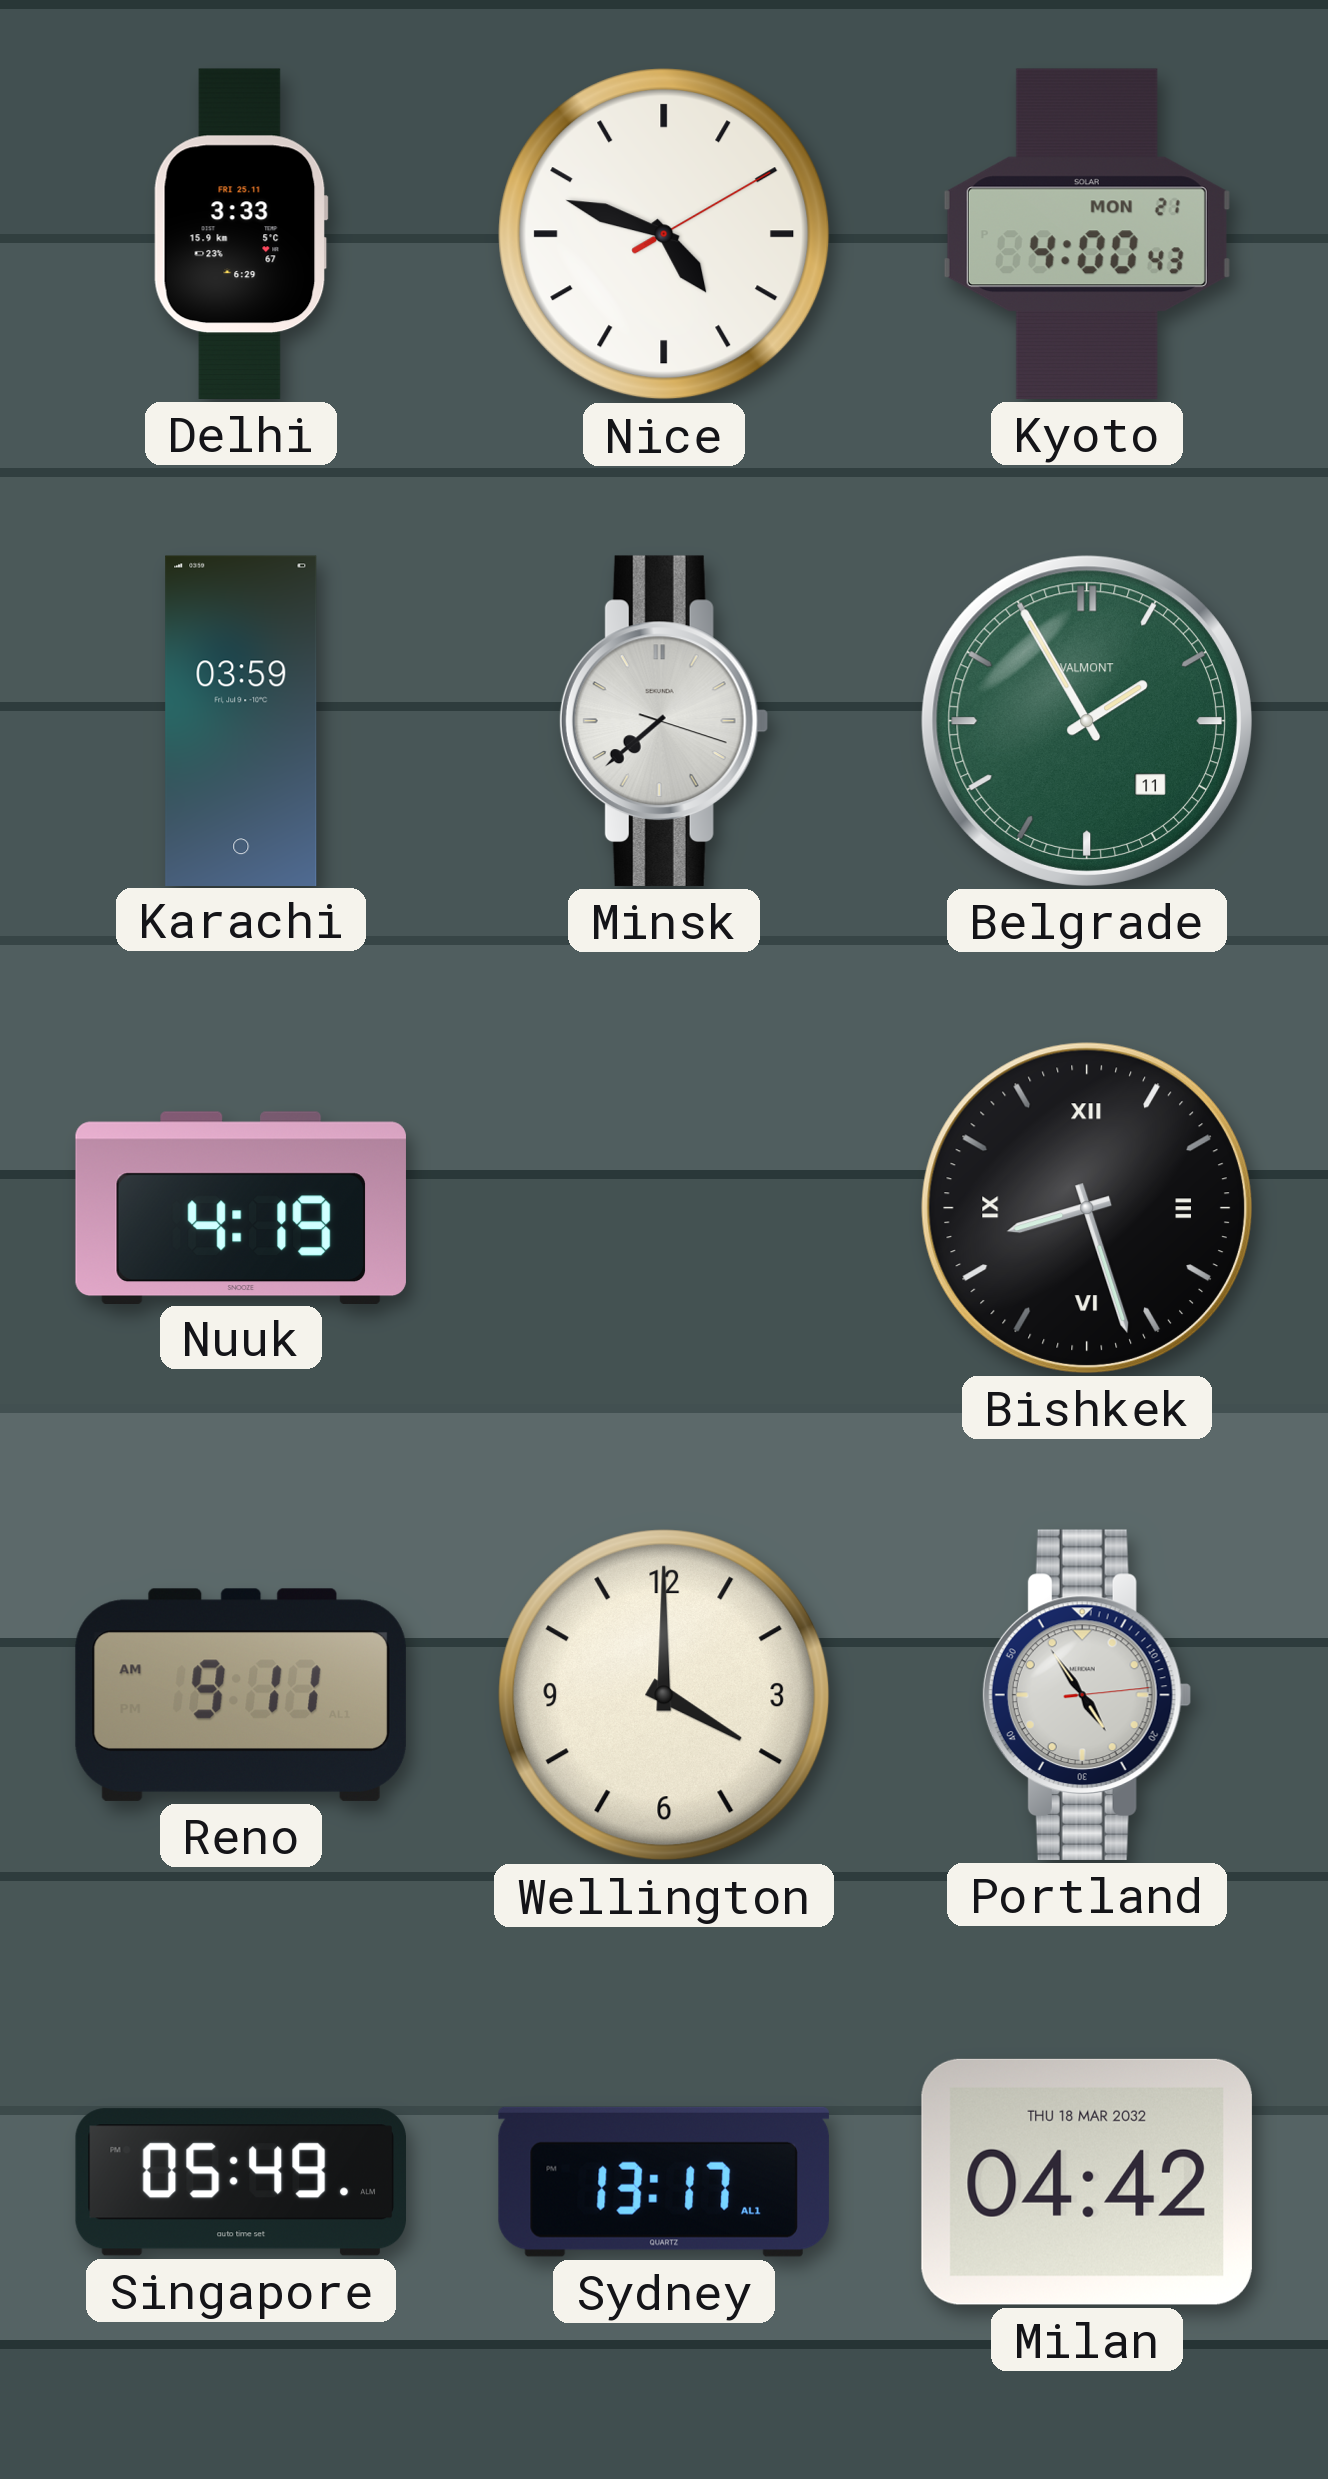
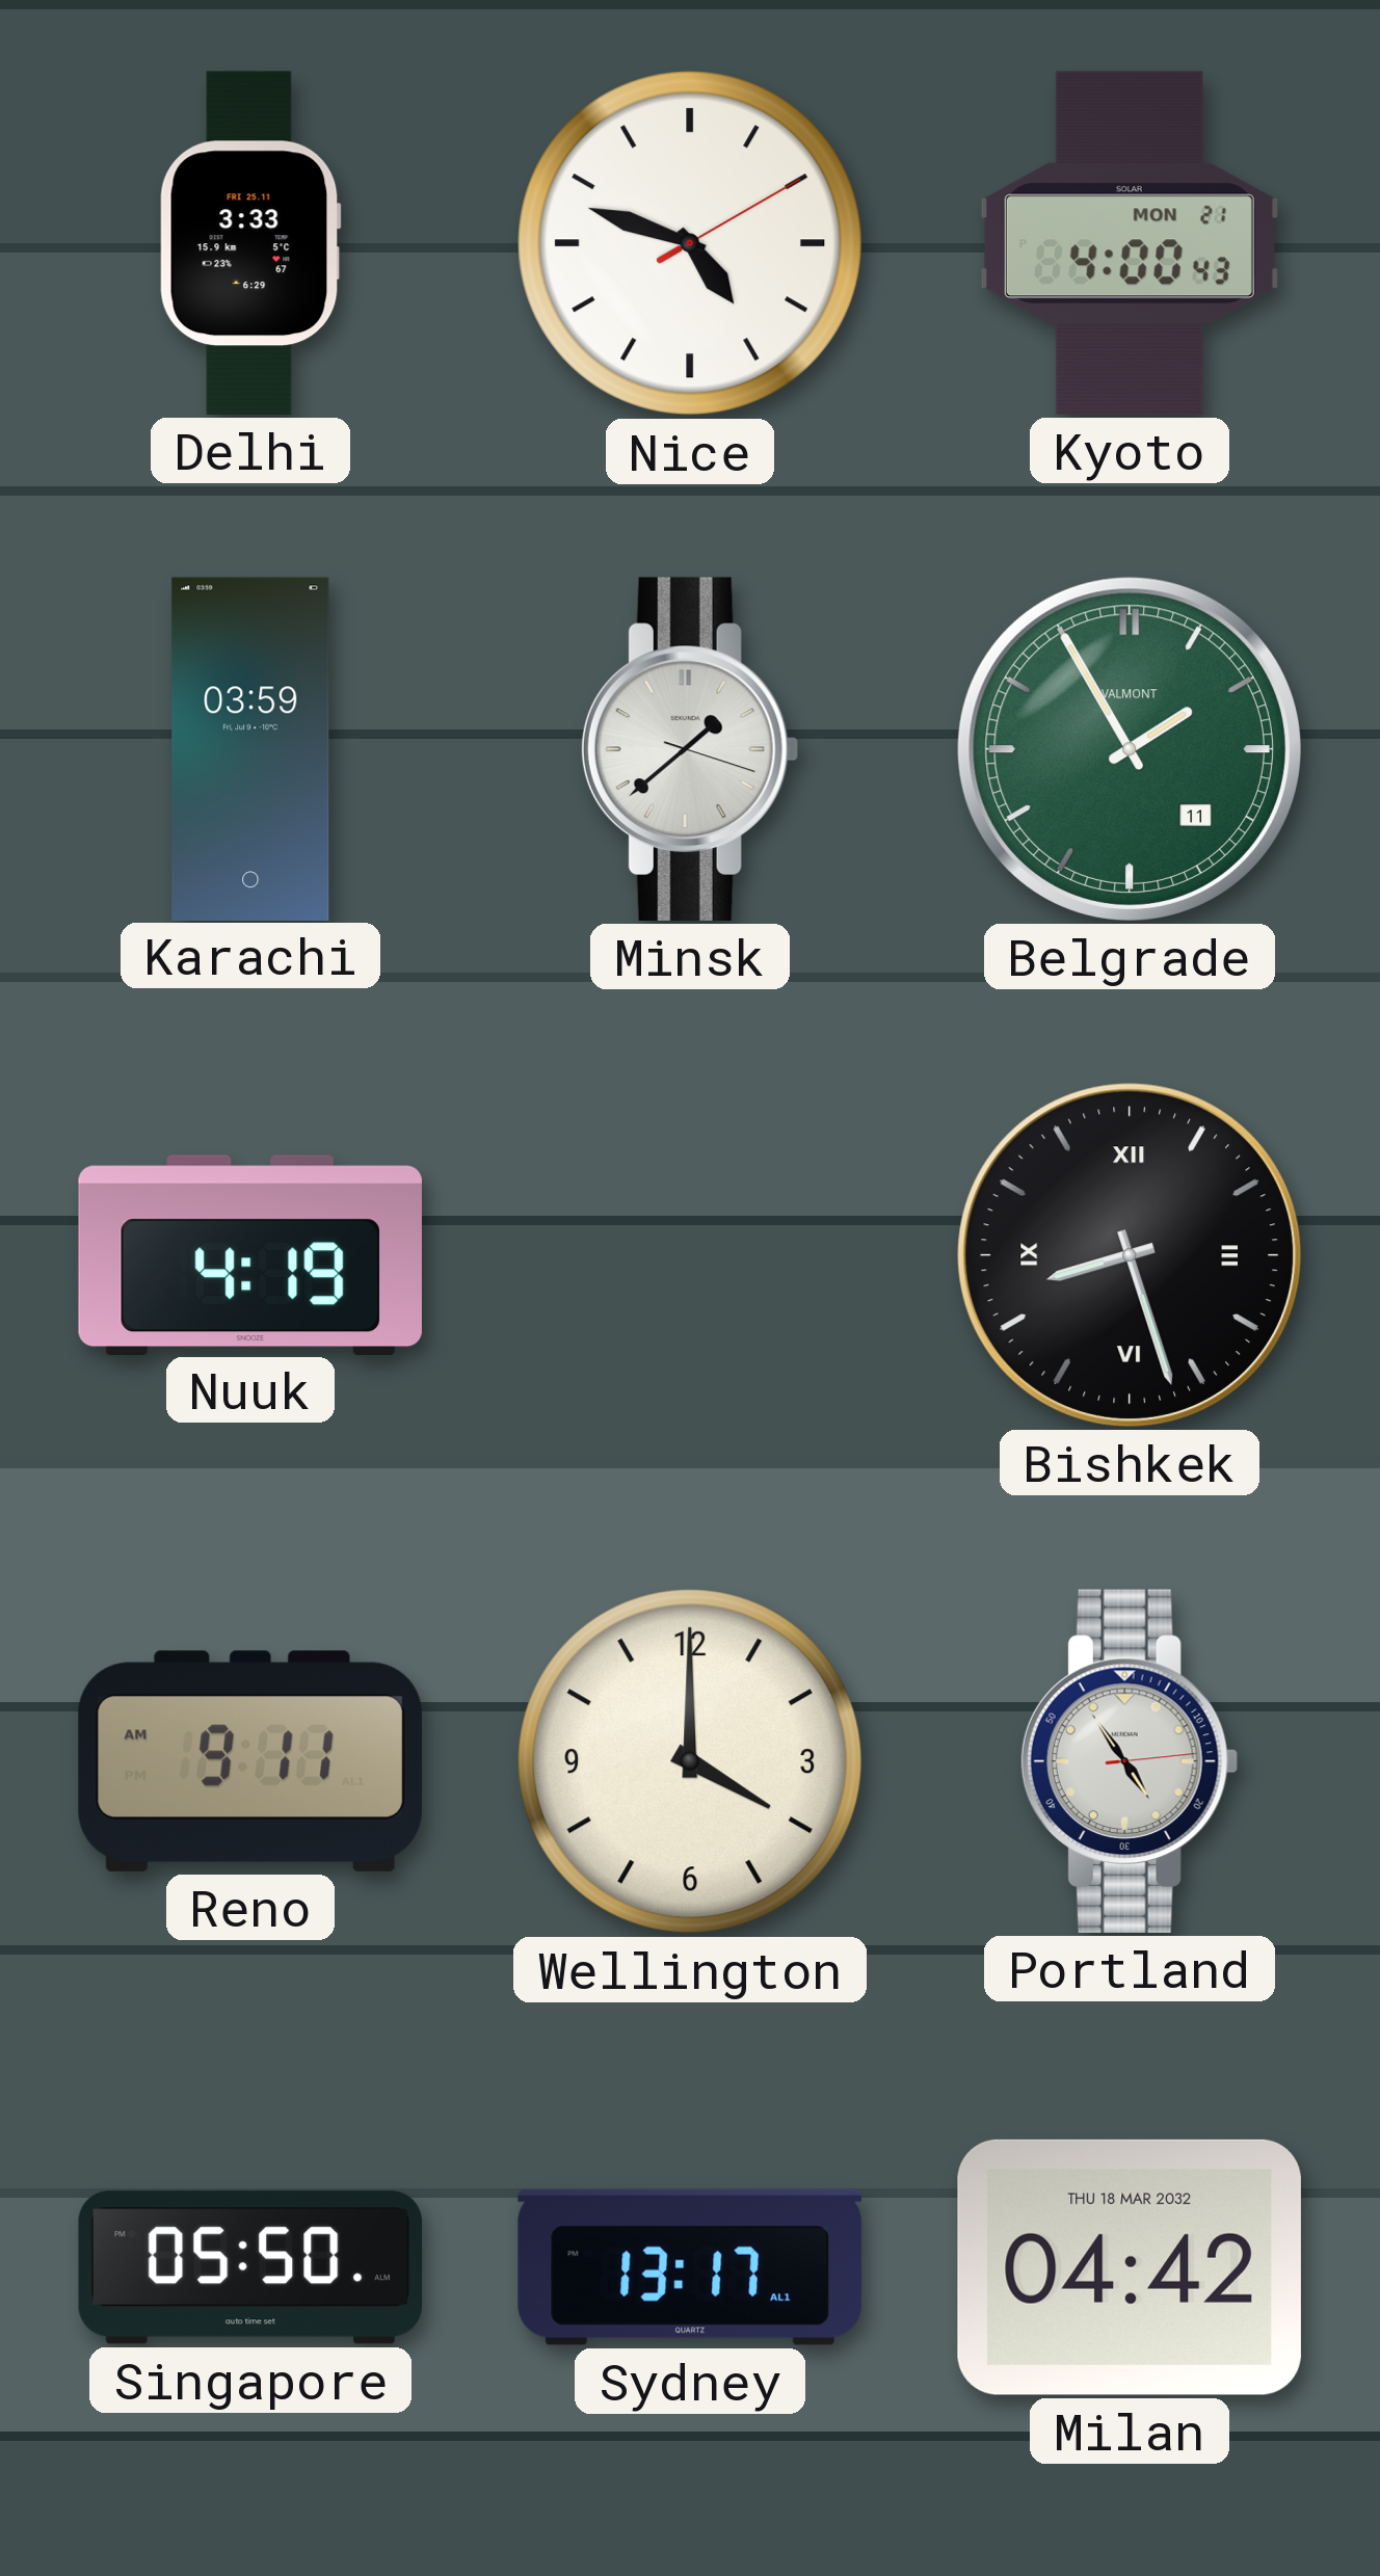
Minsk: 7:38 -> 1:38 (690, 749)
Singapore: 05:49 -> 05:50 (249, 2267)
